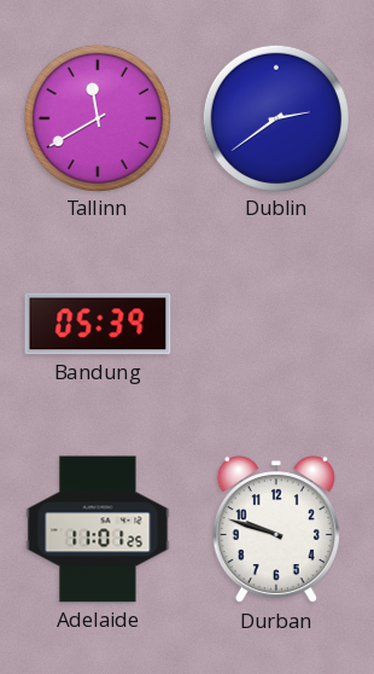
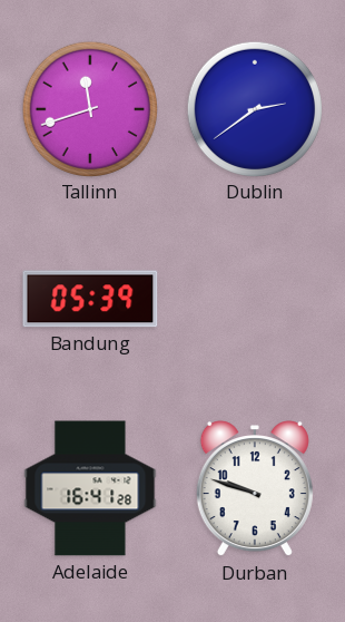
Tallinn: 11:40 -> 11:42 (89, 108)
Adelaide: 11:01 -> 16:41 (90, 488)
